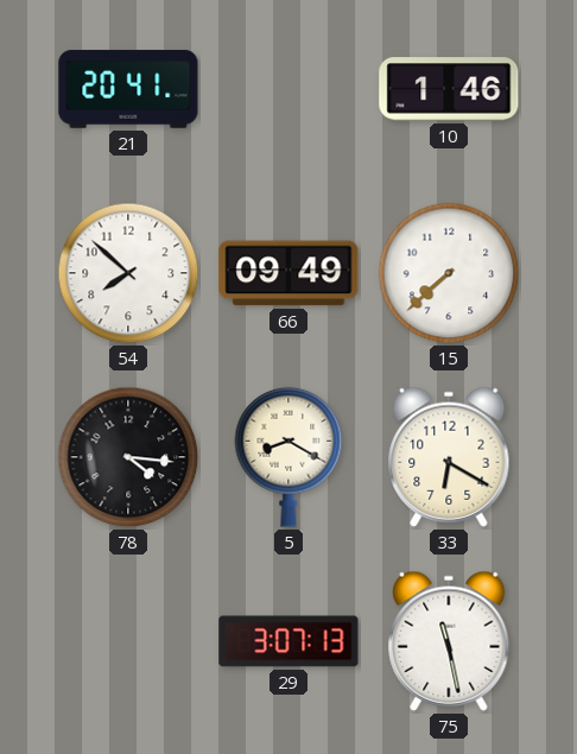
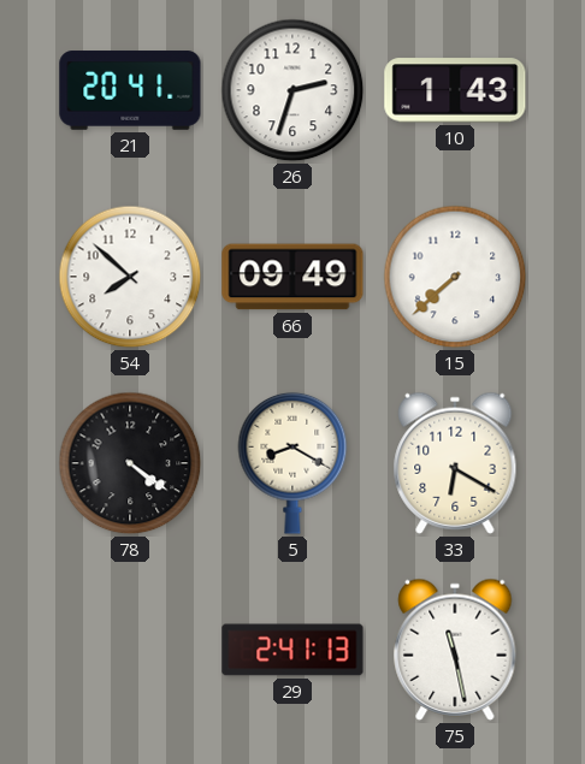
26: none -> 2:33 (292, 90)
10: 1:46 -> 1:43 (455, 90)
78: 4:16 -> 4:21 (130, 463)
29: 3:07 -> 2:41 (292, 650)
